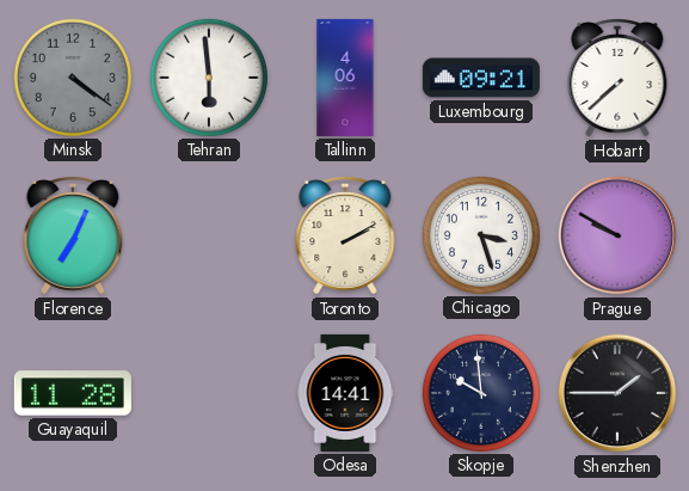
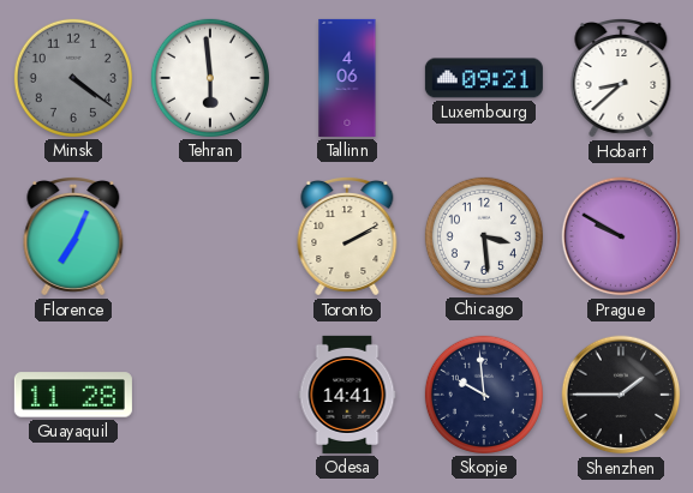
Hobart: 7:38 -> 8:38 (621, 79)
Chicago: 3:27 -> 3:29 (484, 236)
